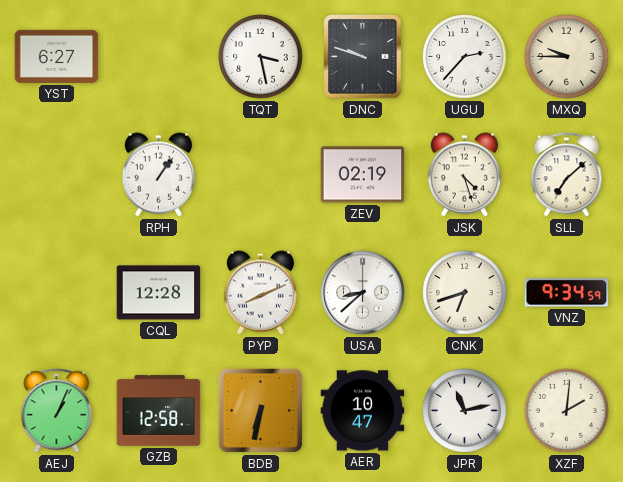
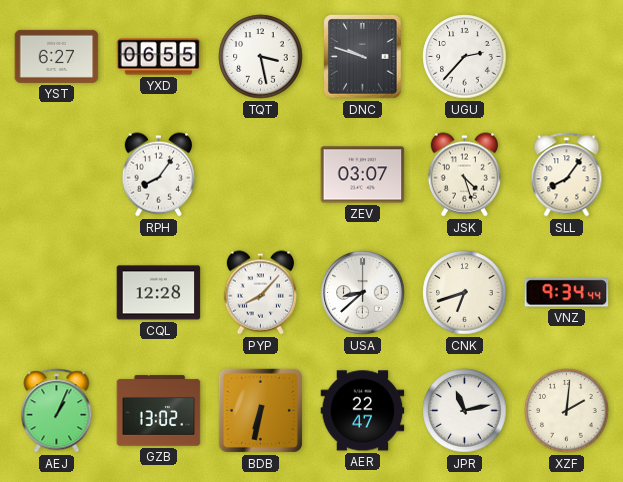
YXD: none -> 06:55 (159, 57)
MXQ: 9:45 -> none (567, 57)
RPH: 1:06 -> 8:06 (158, 175)
ZEV: 02:19 -> 03:07 (363, 175)
SLL: 7:08 -> 8:06 (567, 175)
PYP: 8:11 -> 8:07 (260, 293)
VNZ: 9:34:59 -> 9:34:44 (567, 293)
GZB: 12:58 -> 13:02 (159, 411)
AER: 10:47 -> 22:47 (363, 411)
